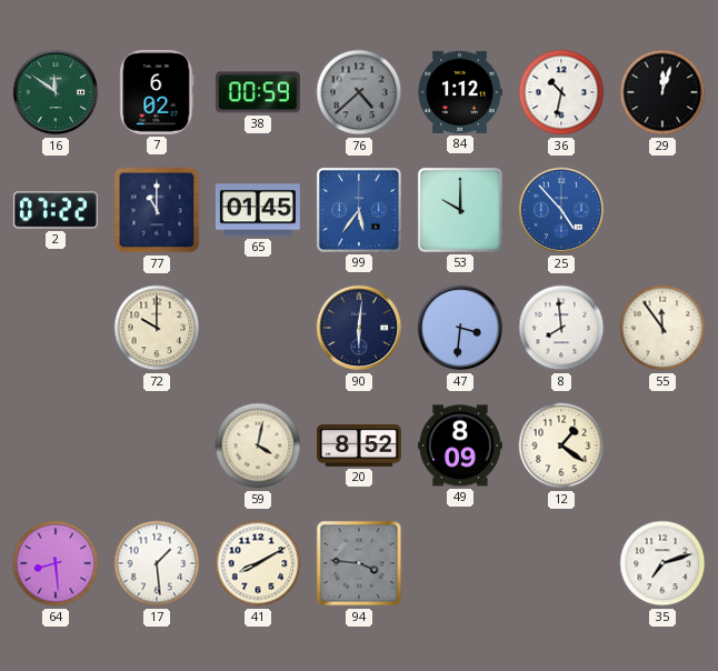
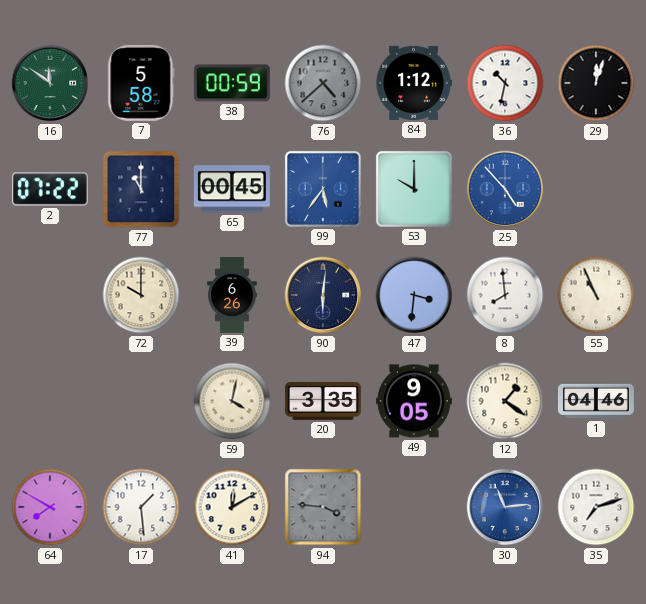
7: 6:02 -> 5:58 (141, 83)
65: 01:45 -> 00:45 (232, 189)
39: none -> 6:26 (232, 296)
55: 11:54 -> 10:56 (596, 295)
20: 8:52 -> 3:35 (323, 402)
49: 8:09 -> 9:05 (414, 401)
1: none -> 04:46 (596, 401)
64: 8:29 -> 7:50 (50, 507)
41: 8:10 -> 12:10 (232, 507)
30: none -> 11:14 (505, 507)
